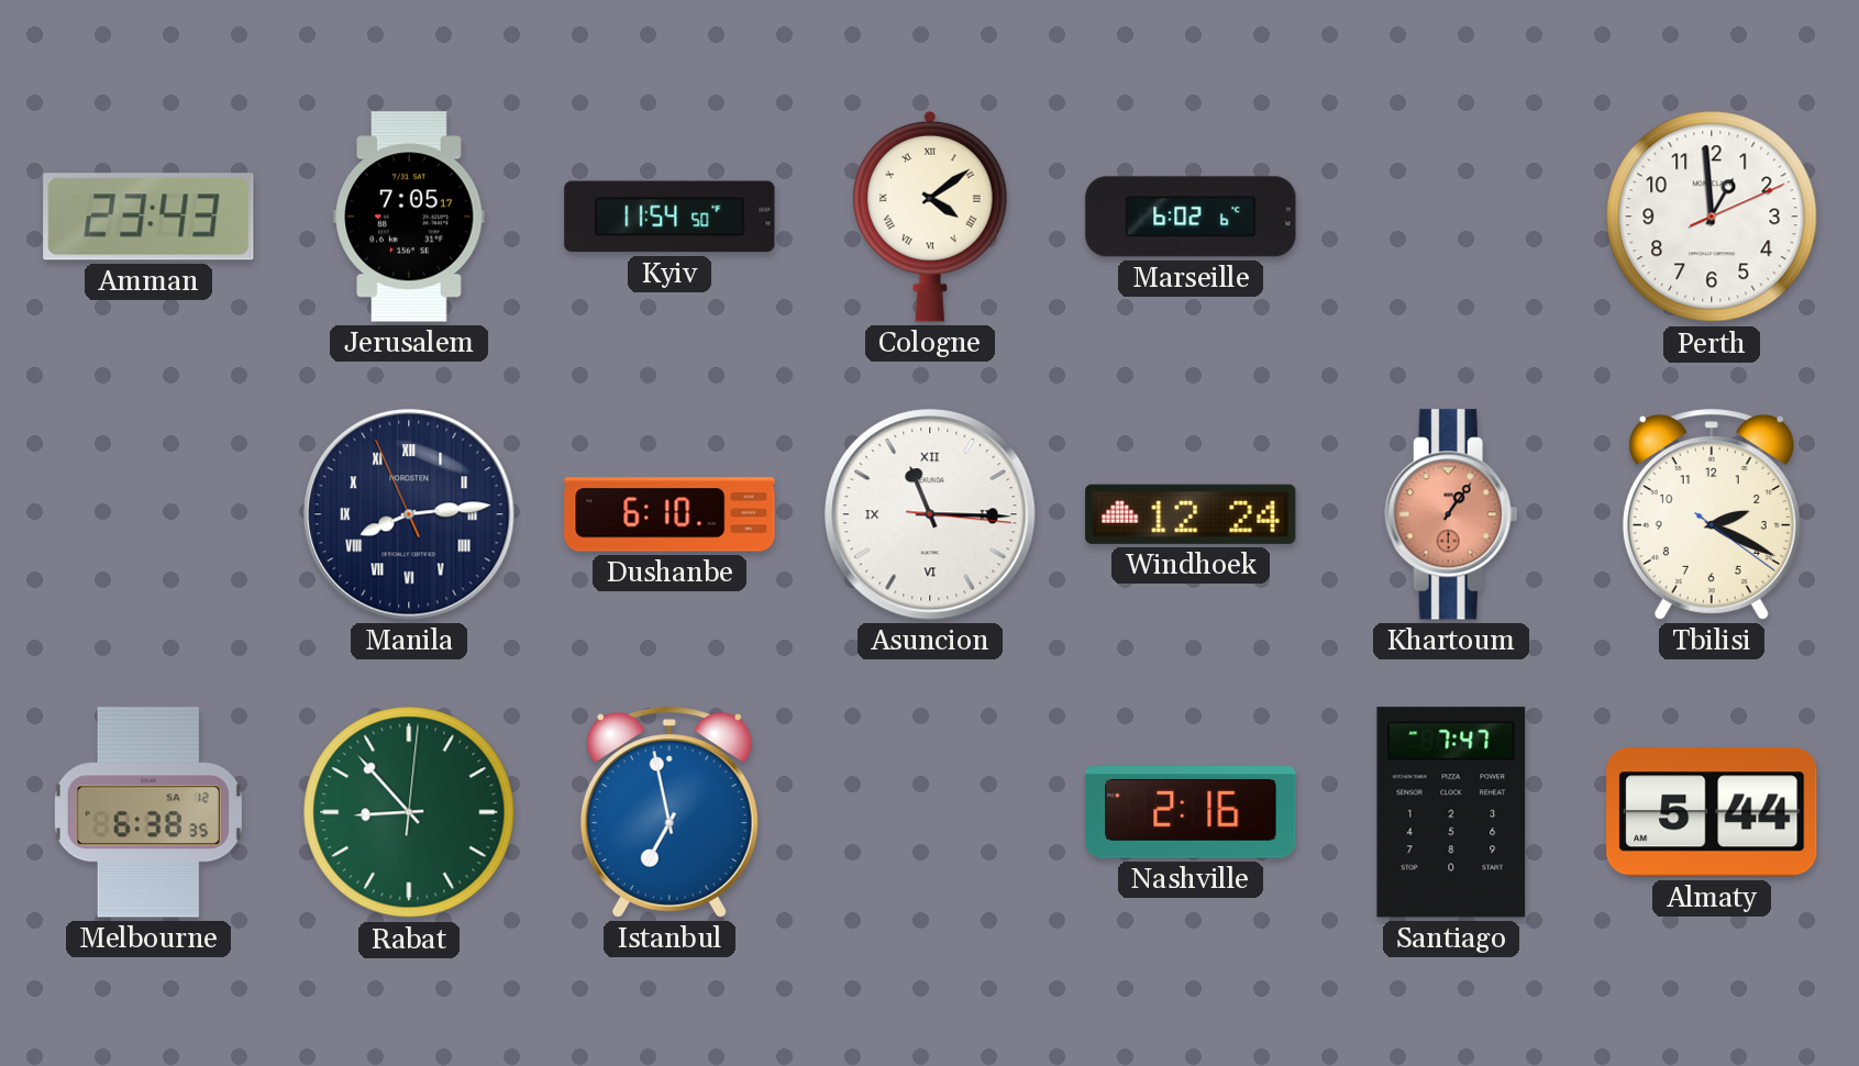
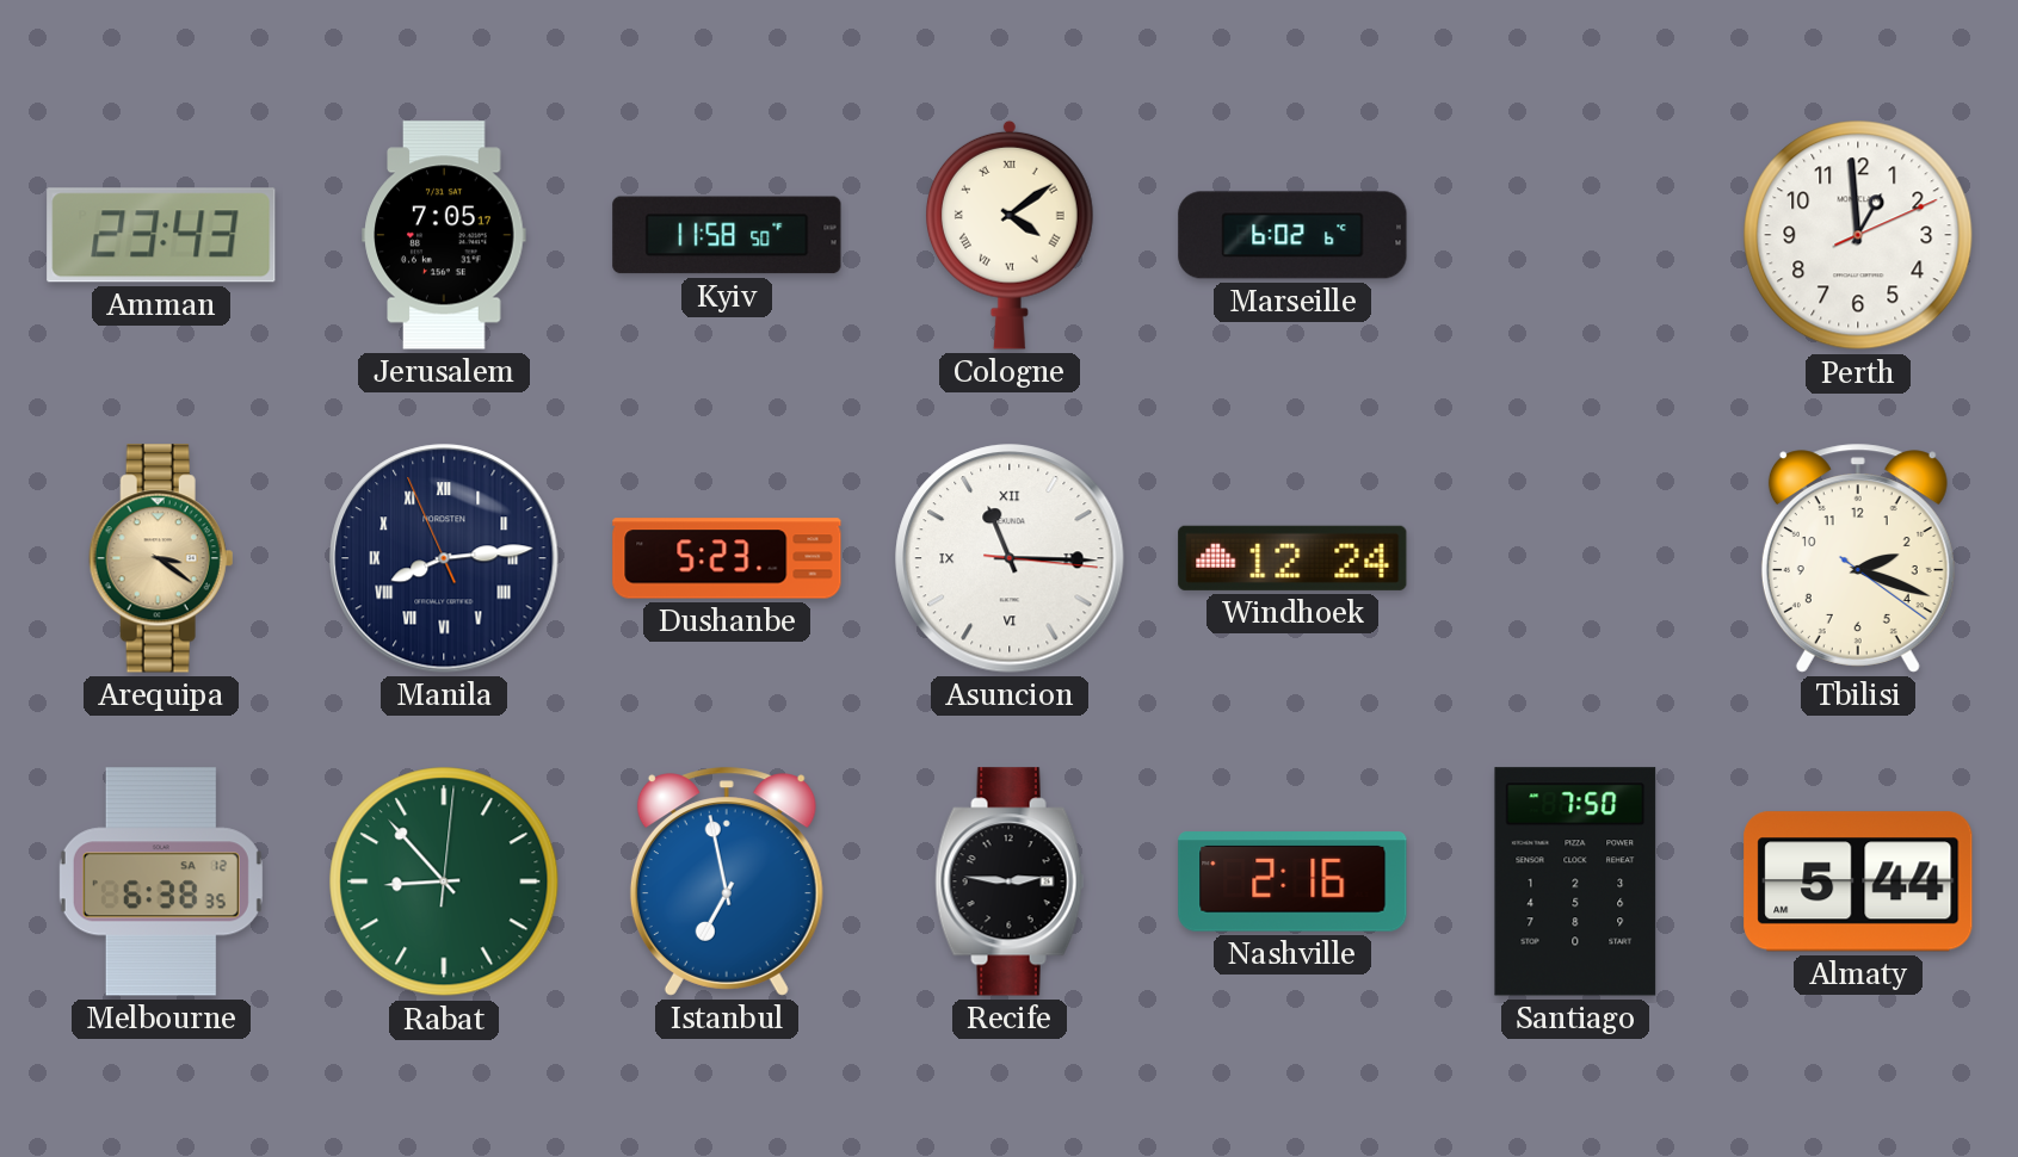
Kyiv: 11:54 -> 11:58 (727, 235)
Arequipa: none -> 3:21 (161, 558)
Dushanbe: 6:10 -> 5:23 (727, 558)
Khartoum: 1:06 -> none (1451, 514)
Tbilisi: 2:19 -> 2:18 (1858, 558)
Recife: none -> 2:46 (1010, 881)
Santiago: 7:47 -> 7:50 (1575, 881)
